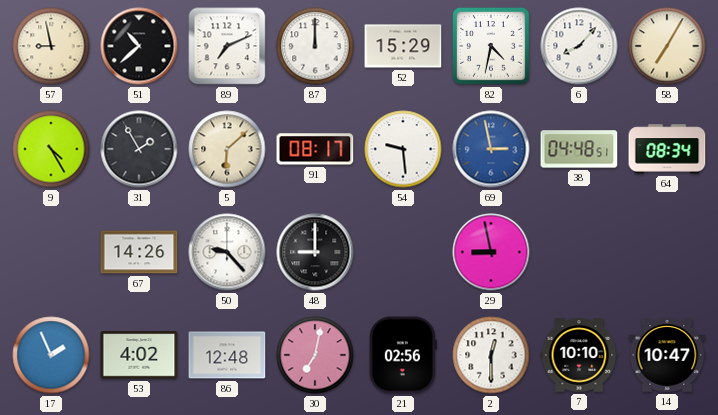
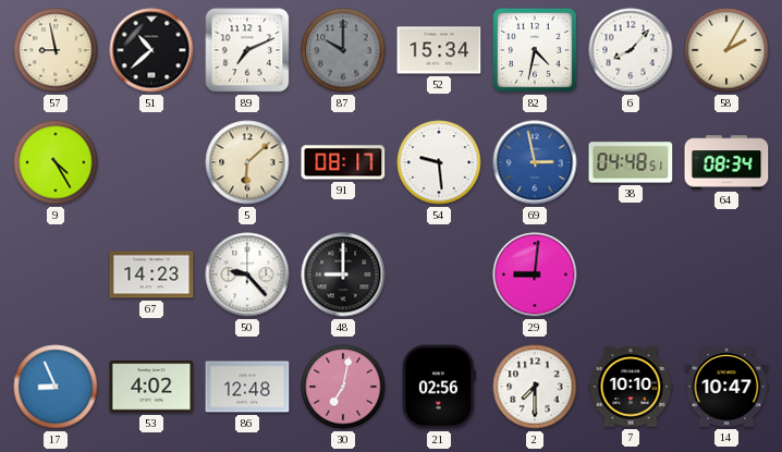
87: 12:00 -> 10:00 (343, 50)
87 dial: white -> grey (343, 50)
52: 15:29 -> 15:34 (439, 50)
58: 7:05 -> 2:05 (726, 50)
31: 1:55 -> none (139, 149)
67: 14:26 -> 14:23 (151, 274)
29: 8:58 -> 9:01 (535, 274)
17: 1:56 -> 8:56 (56, 387)
2: 12:30 -> 7:30 (535, 387)
